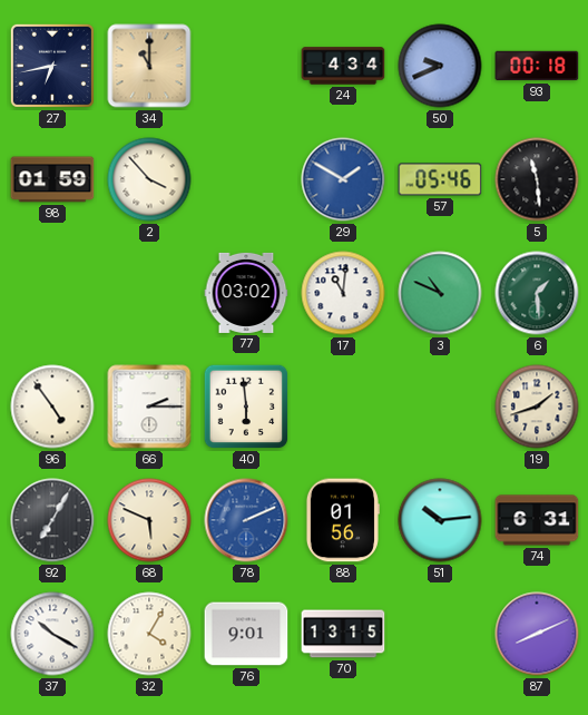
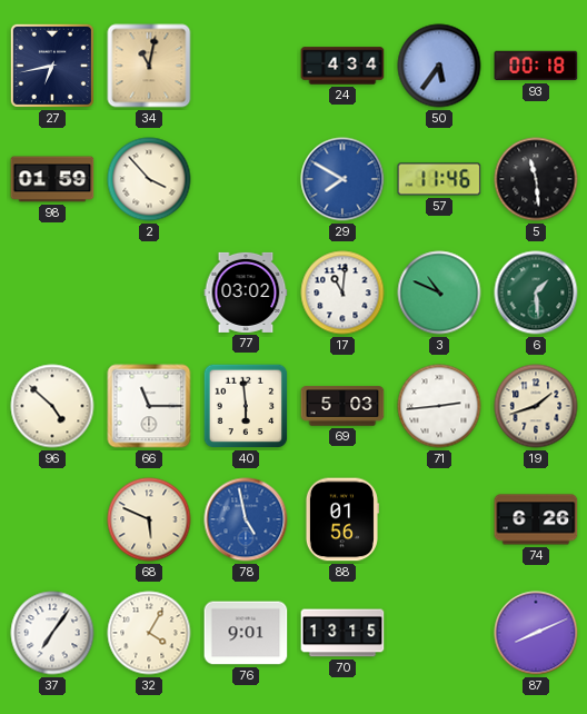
34: 11:00 -> 11:02 (149, 66)
50: 9:41 -> 5:36 (439, 66)
29: 1:50 -> 7:50 (342, 179)
57: 05:46 -> 11:46 (439, 179)
96: 4:54 -> 4:52 (52, 406)
66: 2:15 -> 11:15 (149, 406)
69: none -> 5:03 (342, 406)
71: none -> 2:44 (439, 406)
92: 7:05 -> none (52, 520)
78: 2:11 -> 4:58 (246, 519)
51: 10:14 -> none (440, 520)
74: 6:31 -> 6:26 (536, 519)
37: 10:20 -> 7:06 (52, 633)
